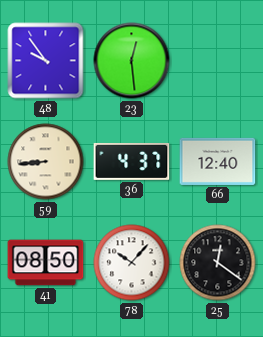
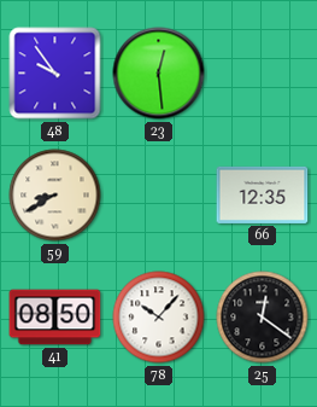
59: 8:44 -> 8:40 (55, 196)
36: 4:37 -> none (132, 161)
66: 12:40 -> 12:35 (263, 194)
